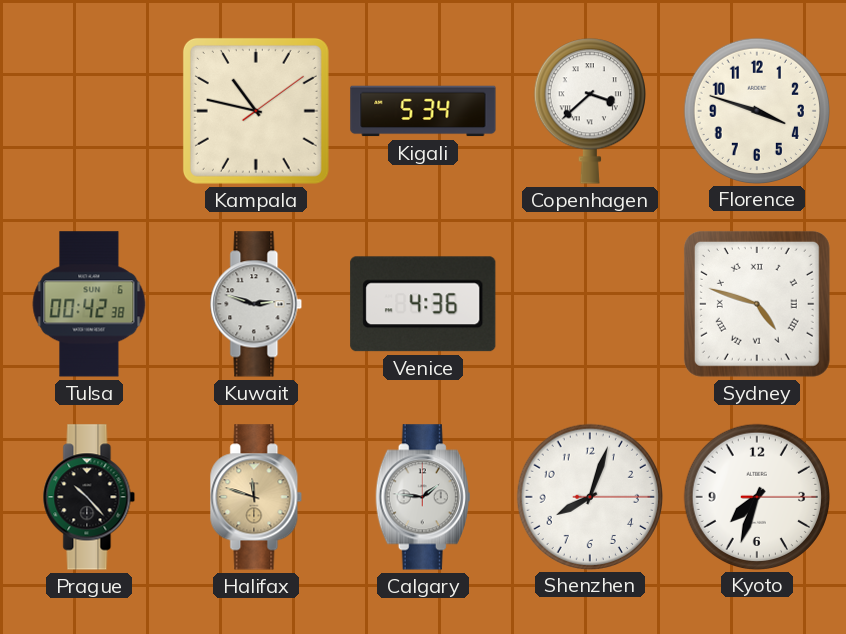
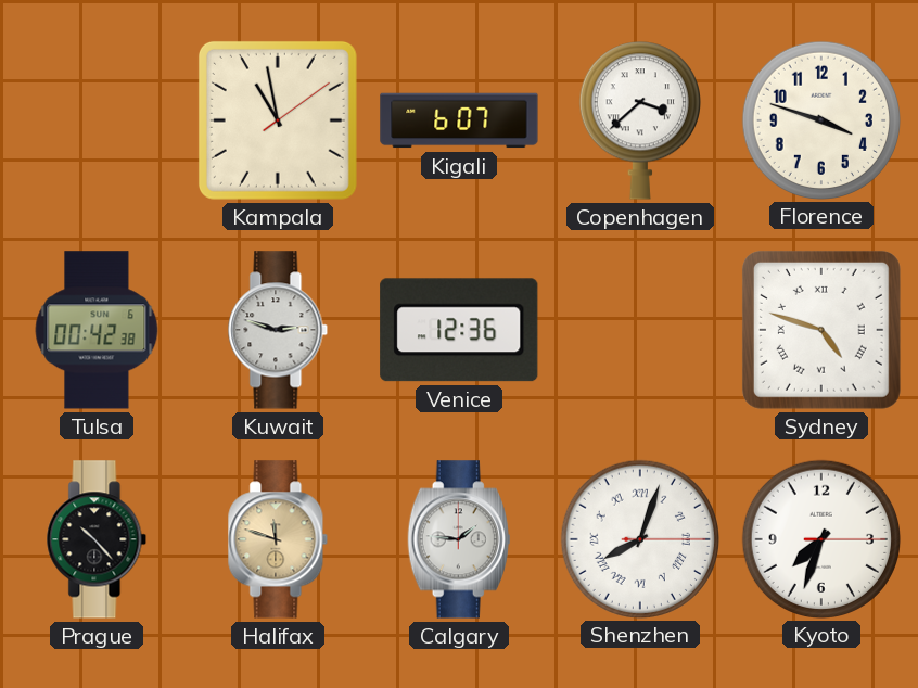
Kampala: 10:47 -> 10:58 (278, 120)
Kigali: 5:34 -> 6:07 (459, 120)
Venice: 4:36 -> 12:36 (459, 330)
Shenzhen numerals: Arabic -> Roman (639, 538)
